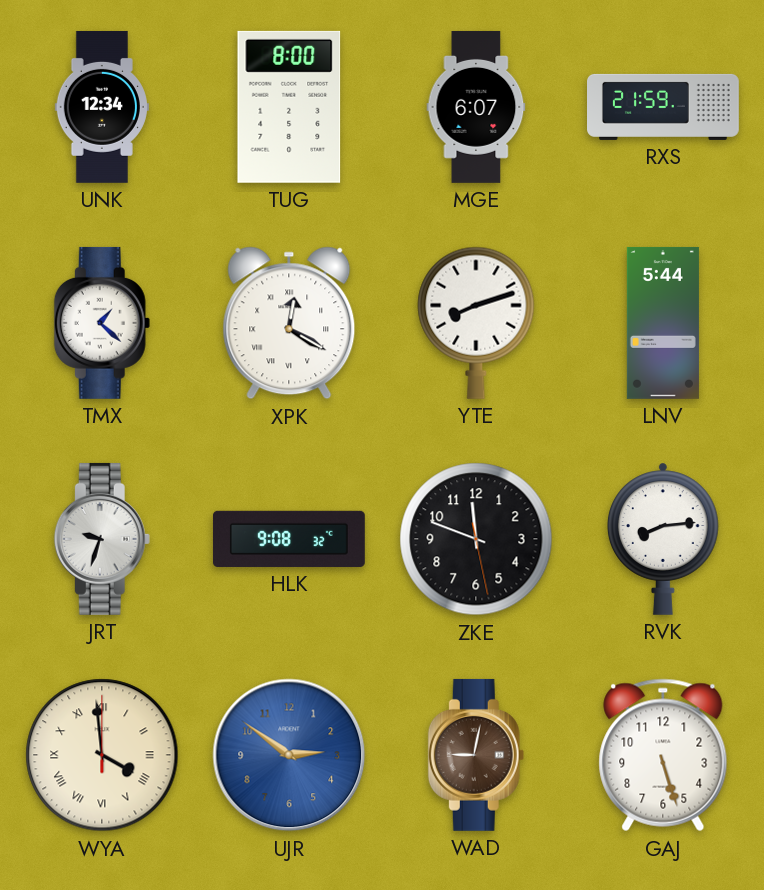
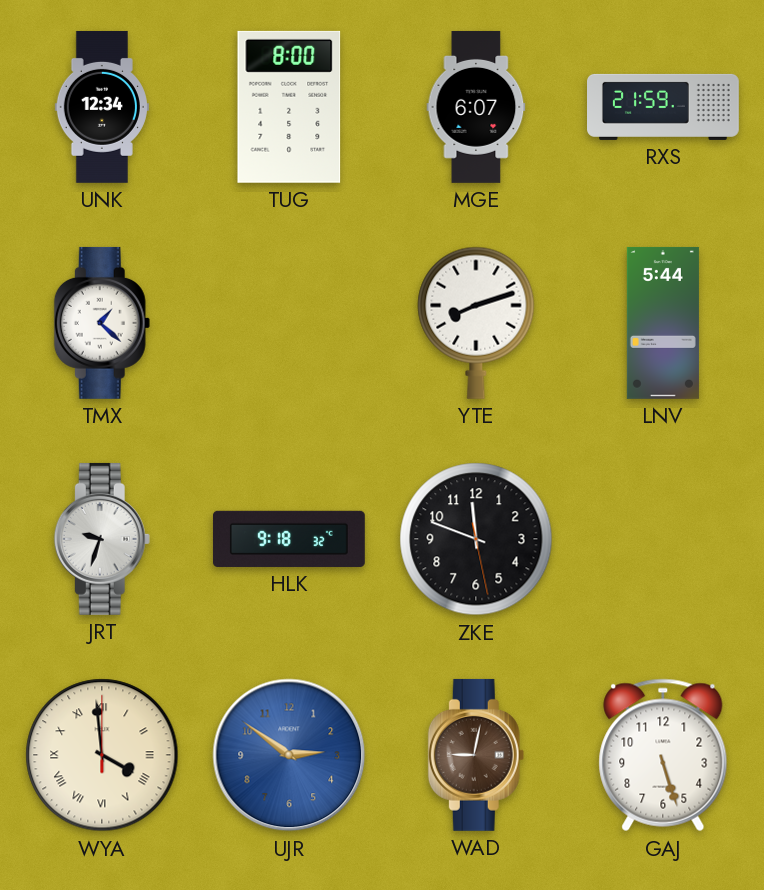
XPK: 12:20 -> none (289, 323)
HLK: 9:08 -> 9:18 (289, 539)
RVK: 8:14 -> none (664, 539)
